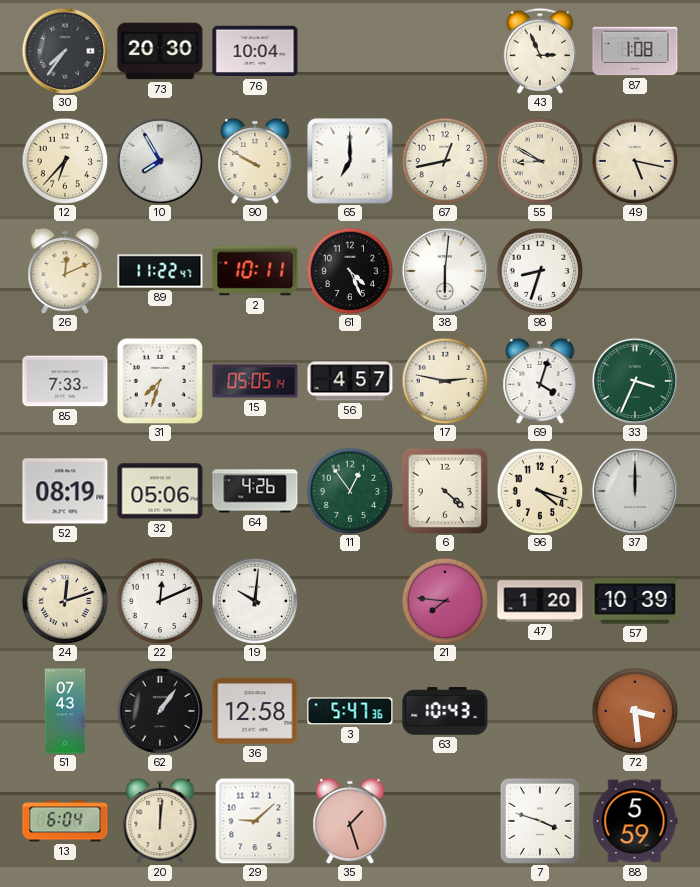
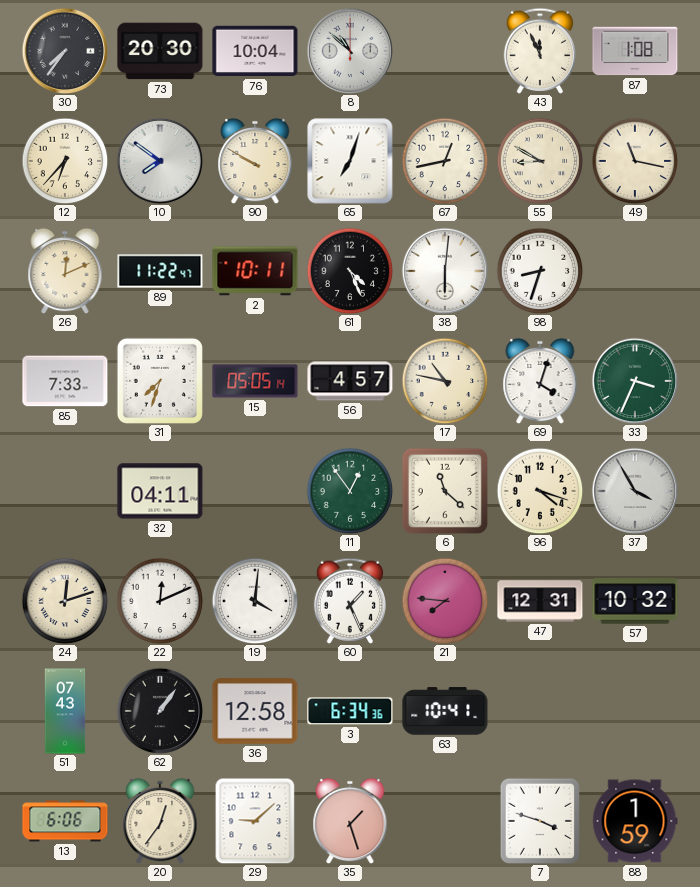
8: none -> 10:52 (350, 51)
43: 2:56 -> 11:56 (539, 51)
10: 7:55 -> 7:51 (160, 161)
65: 7:00 -> 7:03 (350, 161)
49: 5:17 -> 11:17 (635, 161)
17: 2:47 -> 10:47 (445, 381)
52: 08:19 -> none (65, 491)
32: 05:06 -> 04:11 (160, 491)
64: 4:26 -> none (255, 491)
6: 4:22 -> 11:22 (445, 491)
37: 12:00 -> 3:55 (635, 491)
19: 10:01 -> 4:01 (255, 601)
60: none -> 1:26 (349, 601)
47: 1:20 -> 12:31 (540, 601)
57: 10:39 -> 10:32 (635, 601)
3: 5:47 -> 6:34 (350, 711)
63: 10:43 -> 10:41 (445, 711)
72: 3:29 -> none (635, 711)
13: 6:04 -> 6:06 (65, 821)
20: 12:01 -> 12:36 (160, 821)
88: 5:59 -> 1:59 (635, 821)
